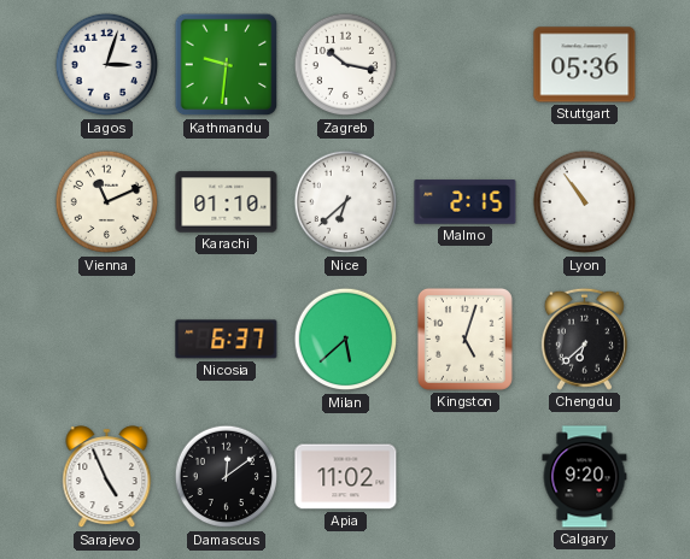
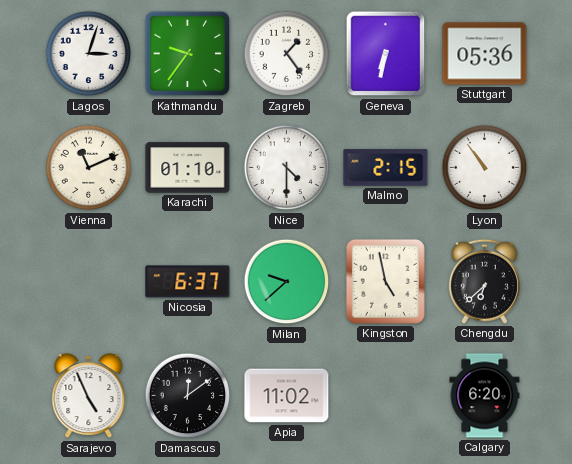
Kathmandu: 9:31 -> 9:36 (188, 54)
Zagreb: 10:17 -> 1:24 (287, 54)
Geneva: none -> 6:32 (386, 54)
Nice: 6:38 -> 4:30 (287, 168)
Milan: 5:38 -> 9:38 (287, 282)
Kingston: 5:03 -> 4:58 (385, 281)
Calgary: 9:20 -> 6:20 (485, 396)
